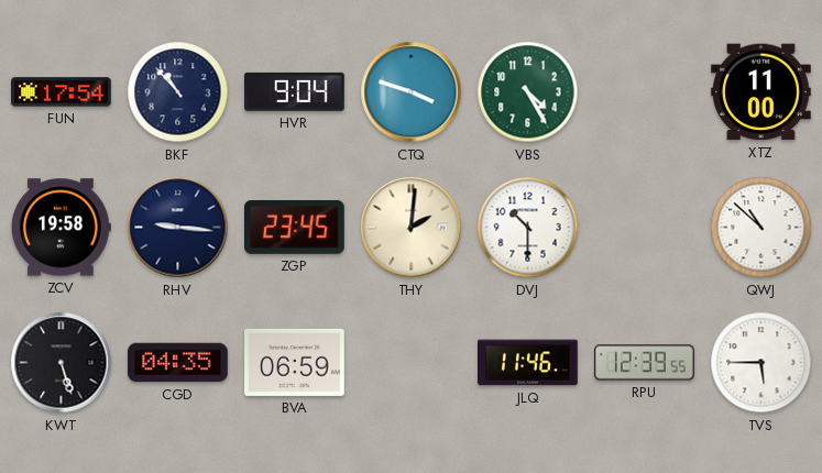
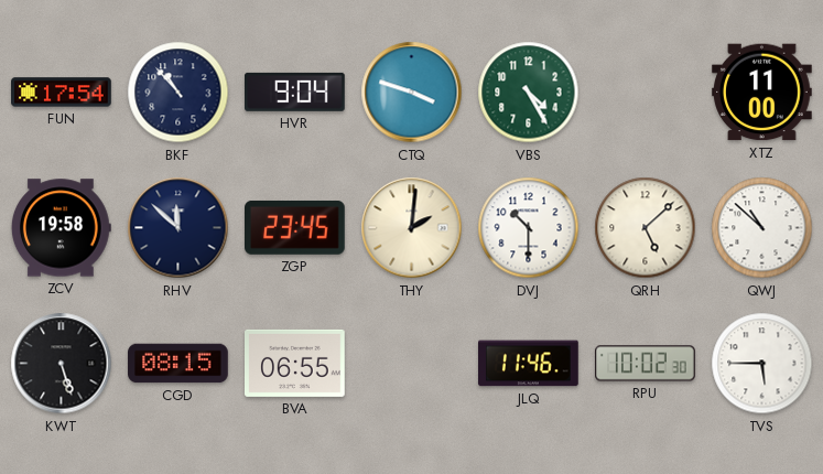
RHV: 9:16 -> 11:52 (178, 228)
QRH: none -> 5:08 (646, 228)
CGD: 04:35 -> 08:15 (178, 364)
BVA: 06:59 -> 06:55 (295, 363)
RPU: 12:39 -> 10:02 (646, 364)
